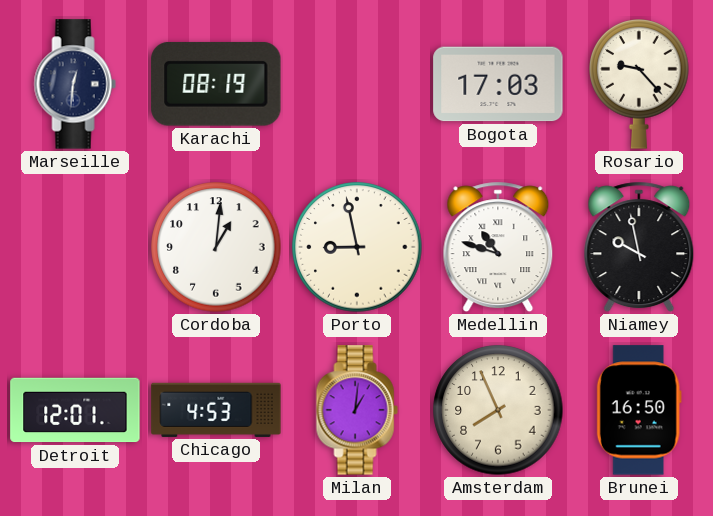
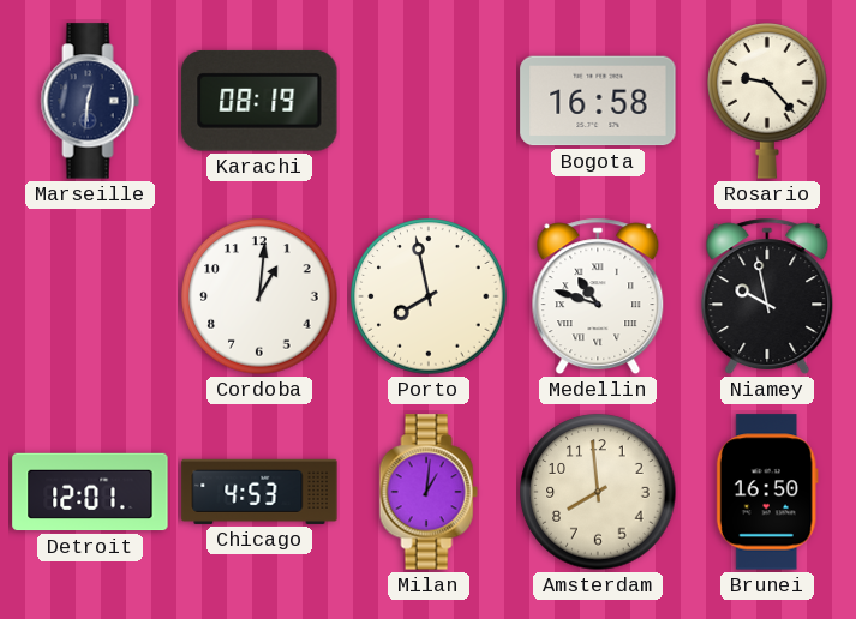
Bogota: 17:03 -> 16:58 (598, 101)
Porto: 8:58 -> 7:58 (429, 296)
Amsterdam: 7:56 -> 7:59 (598, 492)
